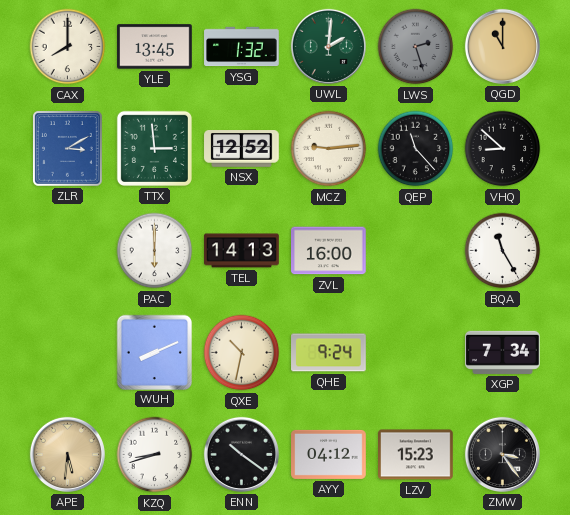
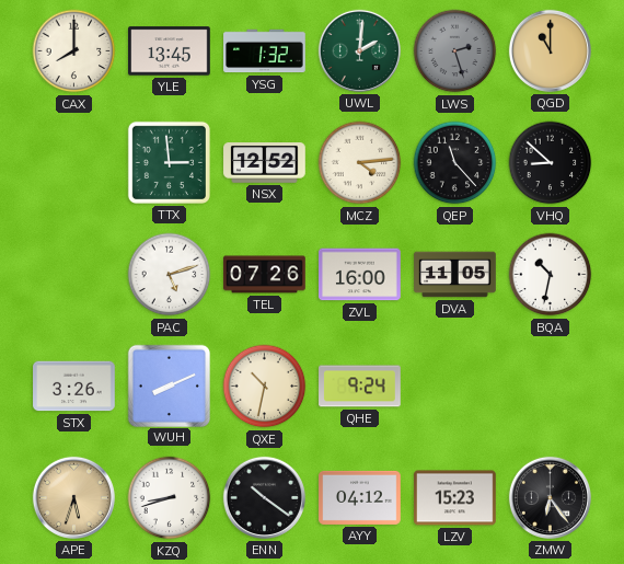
ZLR: 3:10 -> none (68, 149)
MCZ: 9:14 -> 4:14 (360, 163)
PAC: 6:00 -> 5:12 (170, 275)
TEL: 14:13 -> 07:26 (265, 275)
DVA: none -> 11:05 (455, 275)
BQA: 11:25 -> 10:32 (551, 275)
STX: none -> 3:26 (74, 387)
XGP: 7:34 -> none (503, 352)
APE: 5:31 -> 5:33 (73, 497)
ZMW: 3:24 -> 6:24 (550, 497)
